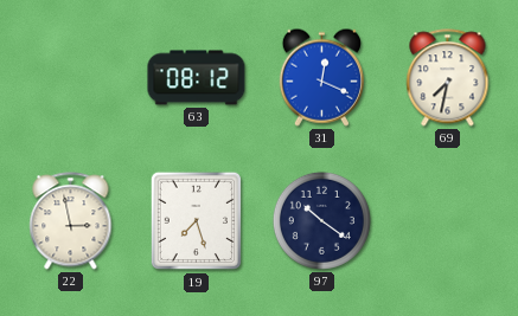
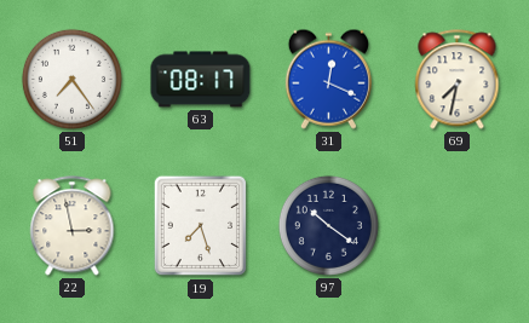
51: none -> 7:24 (71, 79)
63: 08:12 -> 08:17 (201, 80)
